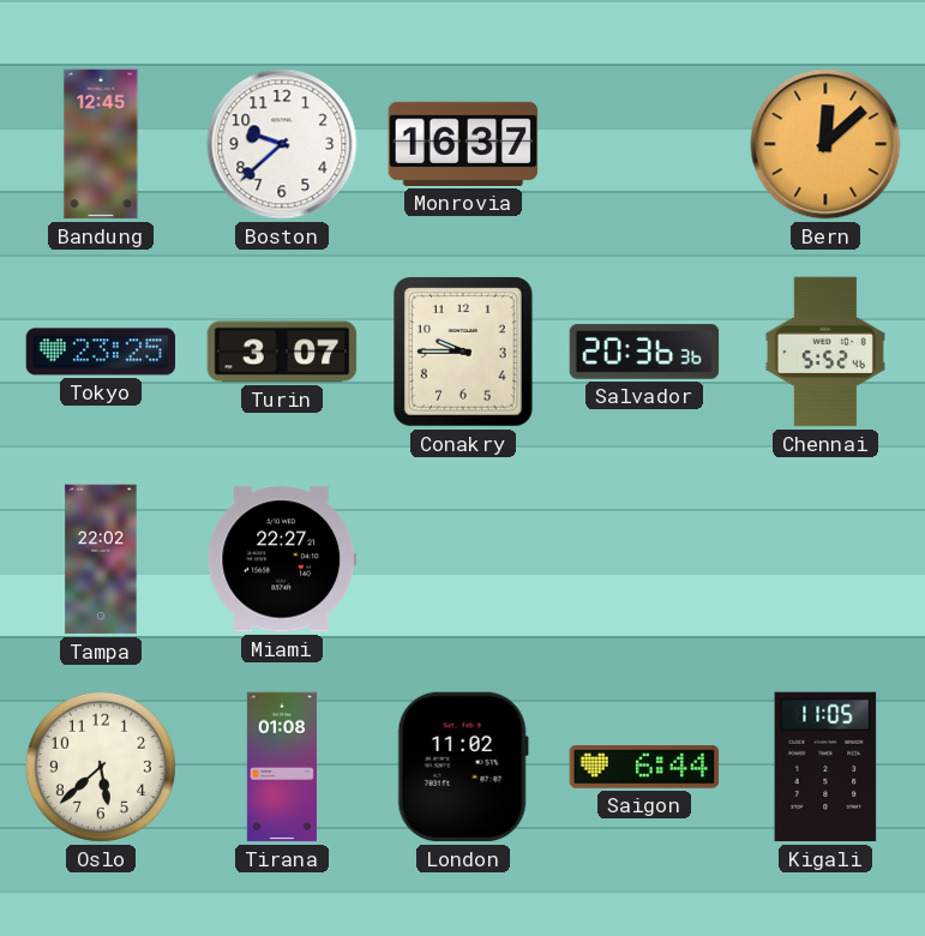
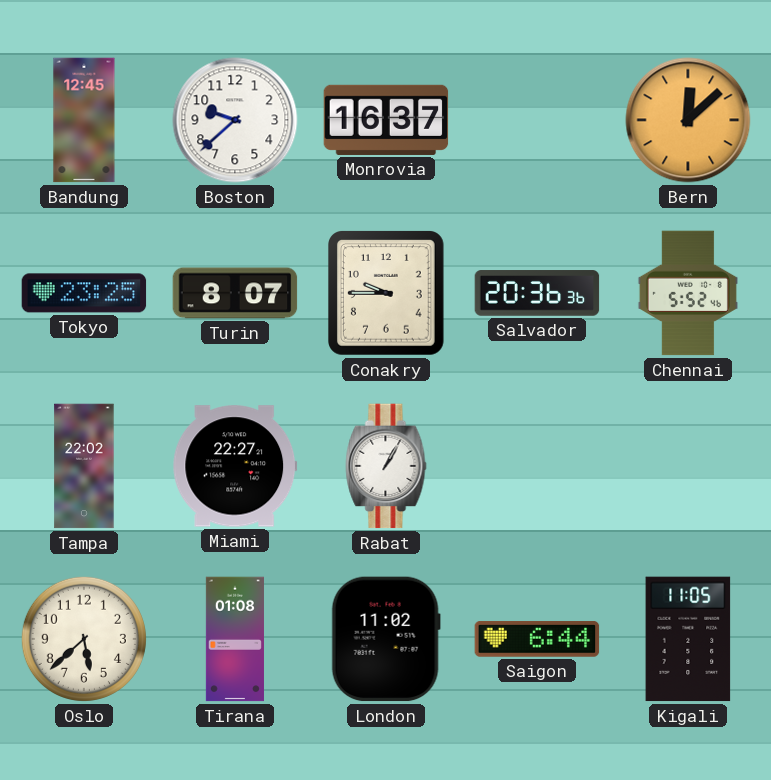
Turin: 3:07 -> 8:07 (235, 293)
Rabat: none -> 1:05 (386, 466)
